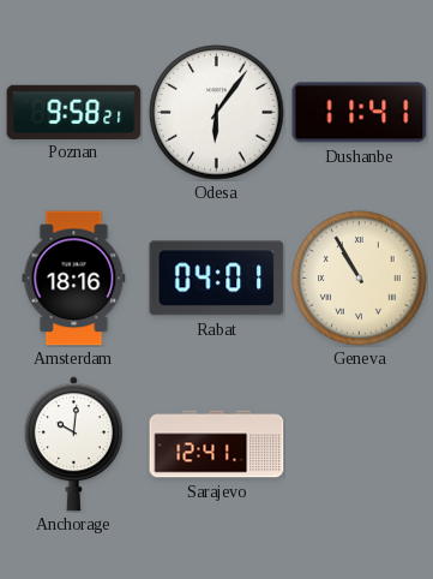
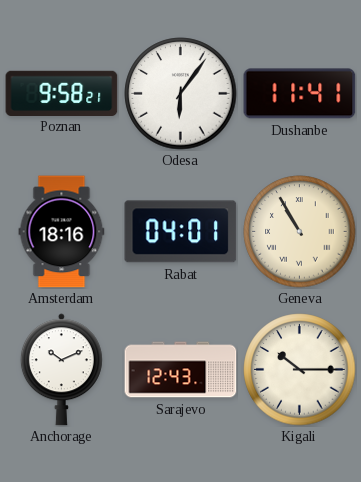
Anchorage: 10:01 -> 10:11 (61, 370)
Sarajevo: 12:41 -> 12:43 (181, 370)
Kigali: none -> 10:15 (300, 370)
